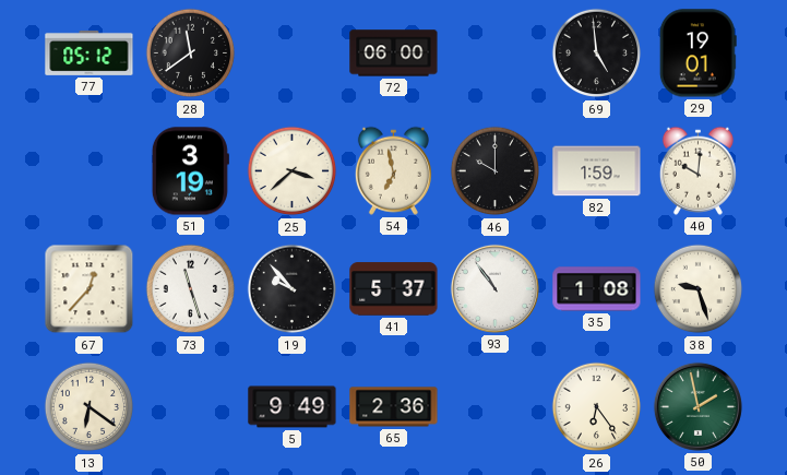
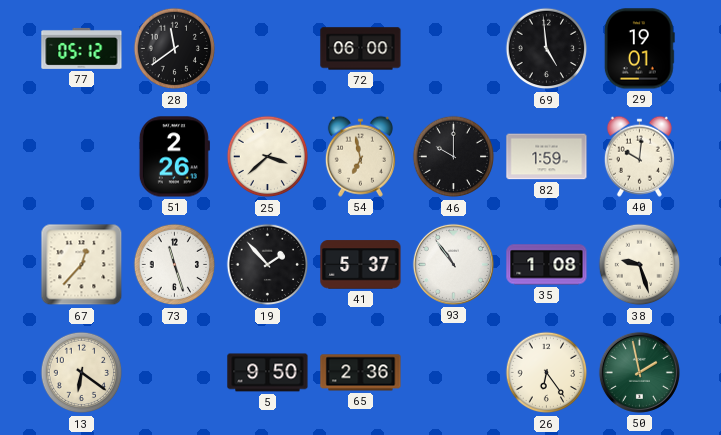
51: 3:19 -> 2:26 (174, 157)
19: 9:53 -> 1:53 (268, 265)
5: 9:49 -> 9:50 (268, 373)
